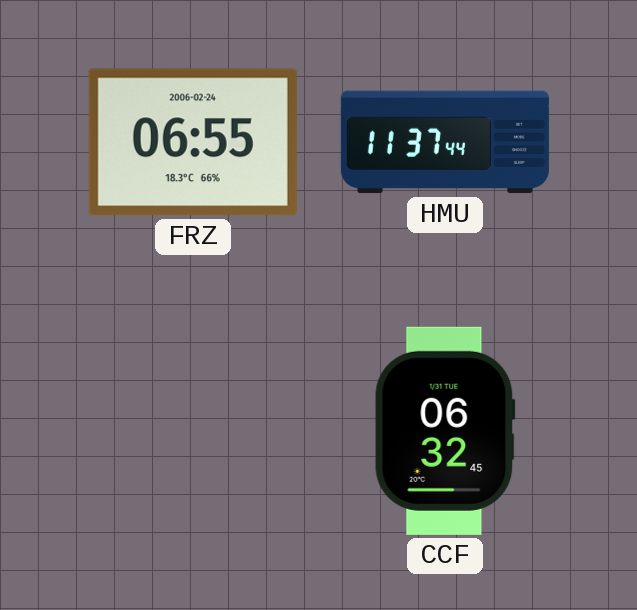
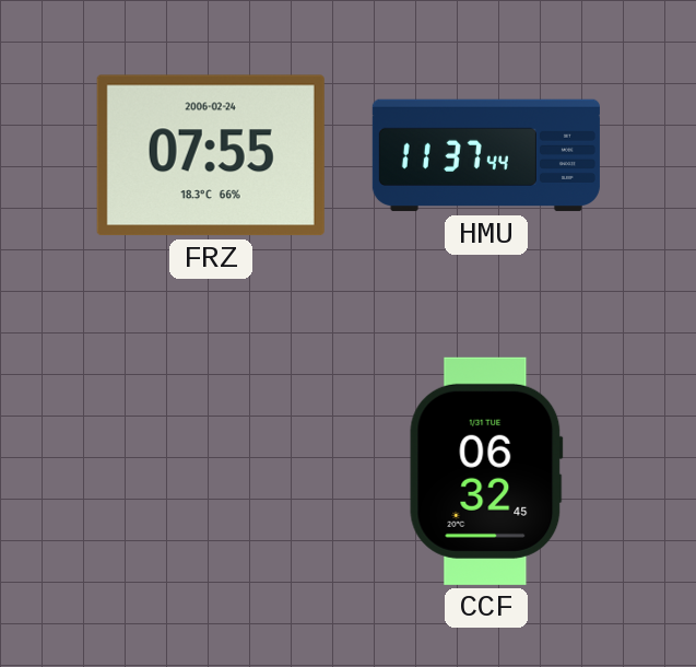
FRZ: 06:55 -> 07:55 (211, 155)
